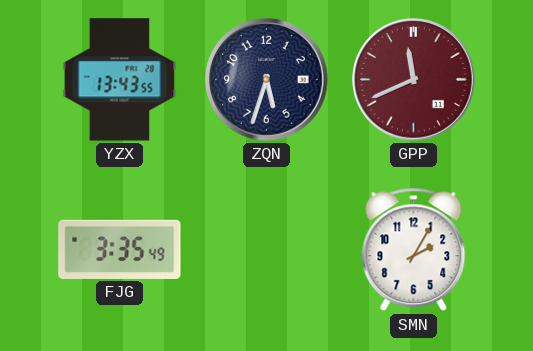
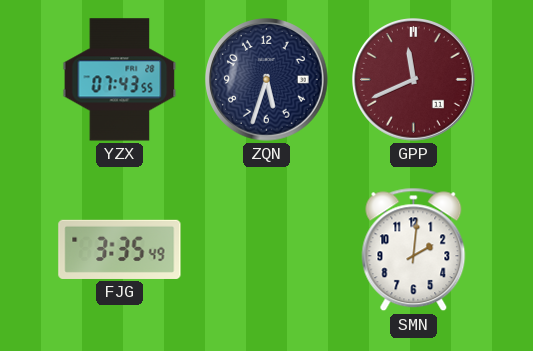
YZX: 13:43 -> 07:43 (120, 80)
SMN: 2:05 -> 2:01 (414, 250)
